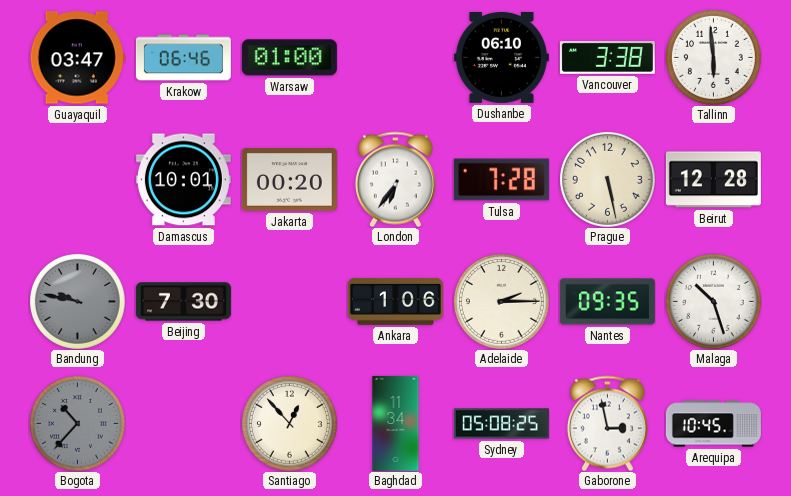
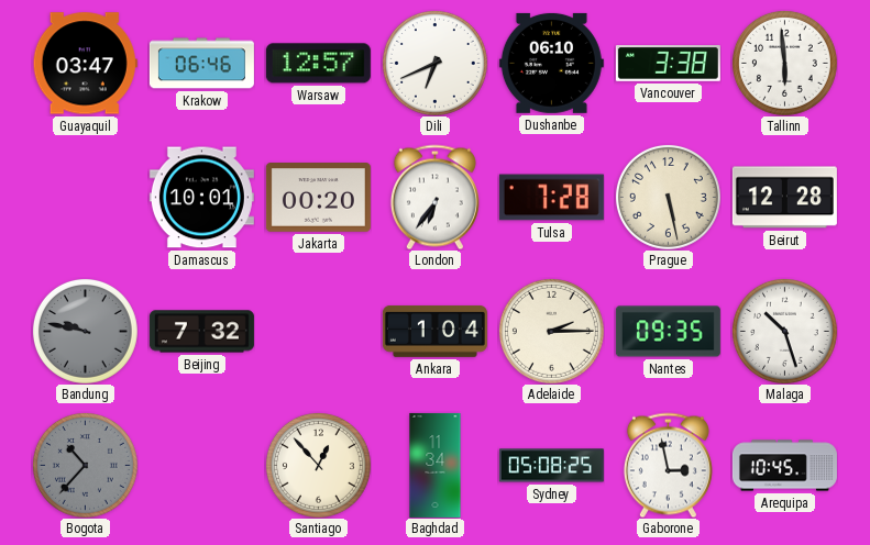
Warsaw: 01:00 -> 12:57 (318, 64)
Dili: none -> 6:41 (434, 63)
Beijing: 7:30 -> 7:32 (201, 332)
Ankara: 1:06 -> 1:04 (434, 332)
